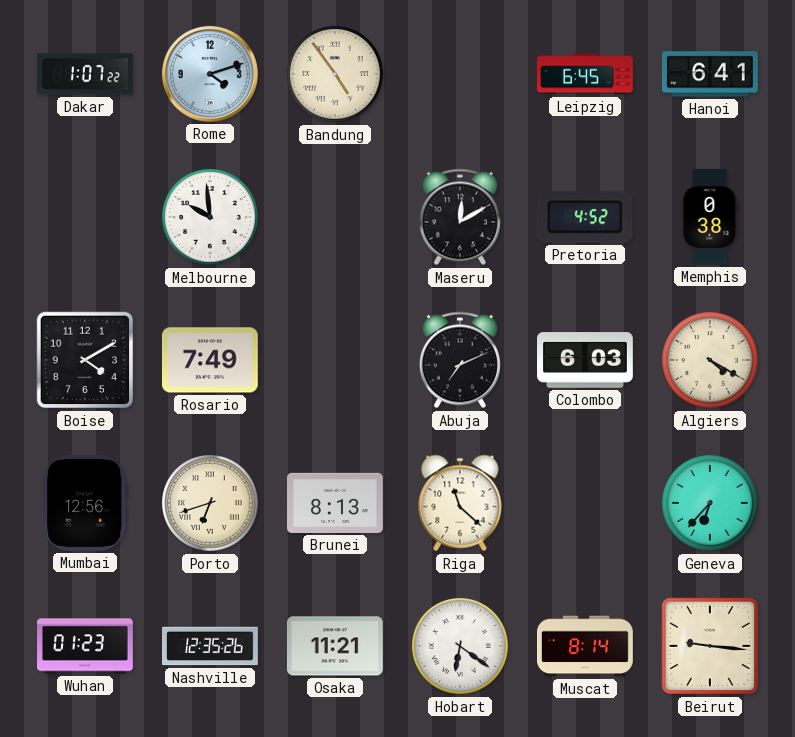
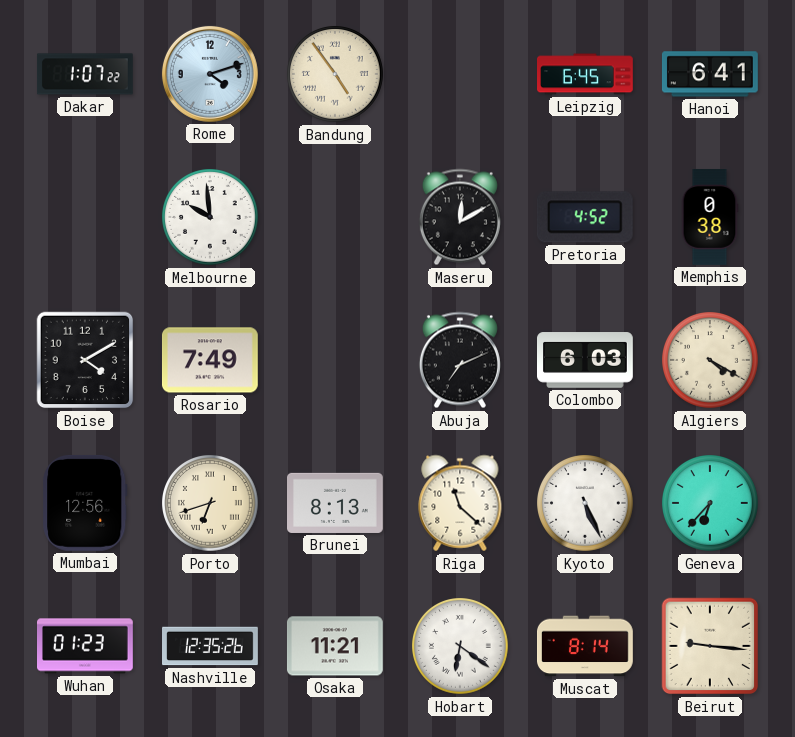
Kyoto: none -> 5:26 (586, 504)
